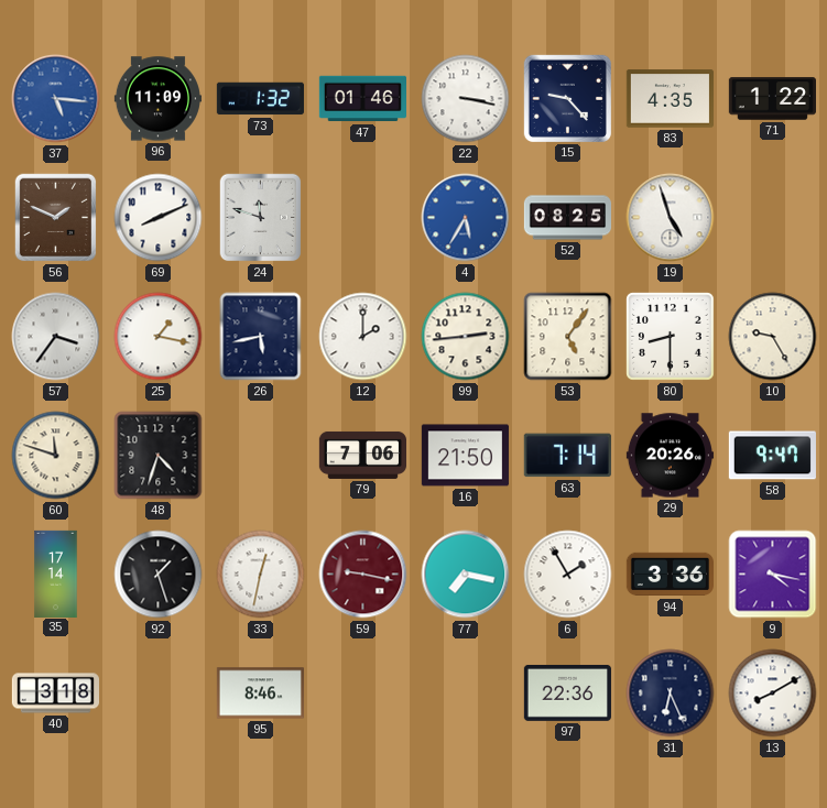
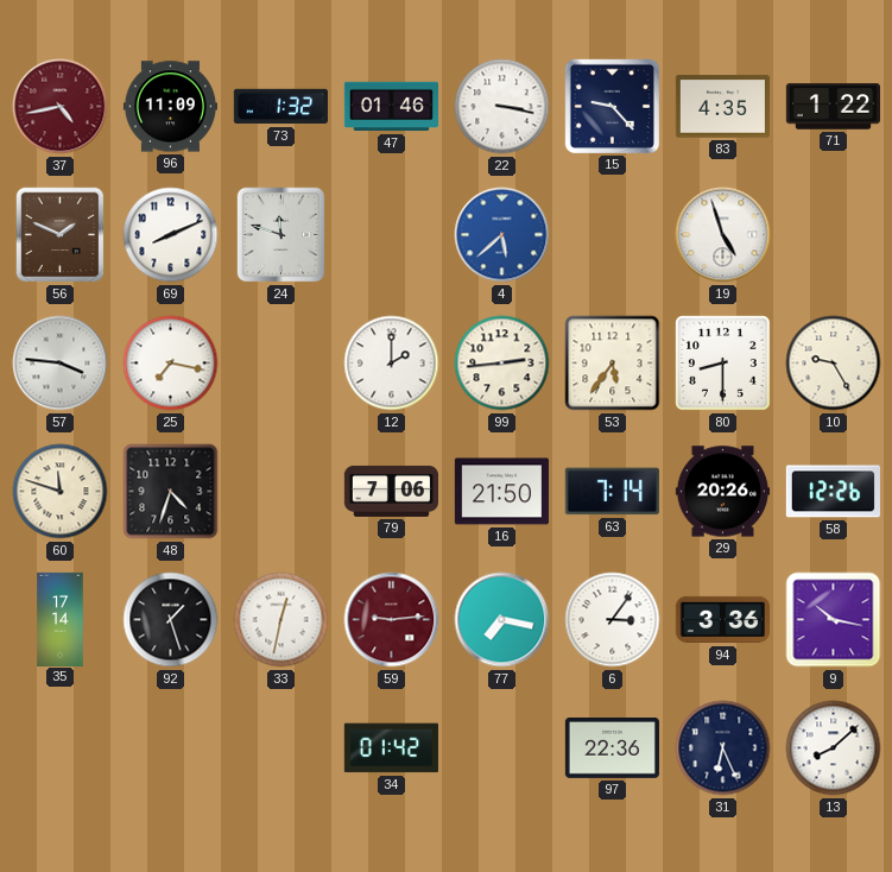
37: 5:16 -> 4:43 (61, 107)
37 dial: blue -> burgundy (61, 107)
4: 5:35 -> 5:38 (502, 235)
52: 08:25 -> none (567, 218)
57: 3:36 -> 3:46 (61, 364)
25: 1:17 -> 7:17 (171, 364)
26: 5:43 -> none (261, 337)
53: 5:06 -> 5:36 (613, 364)
58: 9:47 -> 12:26 (833, 492)
59: 9:17 -> 9:14 (392, 620)
6: 1:55 -> 3:06 (613, 620)
9: 4:17 -> 10:17 (834, 620)
40: 3:18 -> none (55, 694)
95: 8:46 -> none (260, 694)
34: none -> 01:42 (391, 748)
13: 8:10 -> 8:08 (834, 748)
